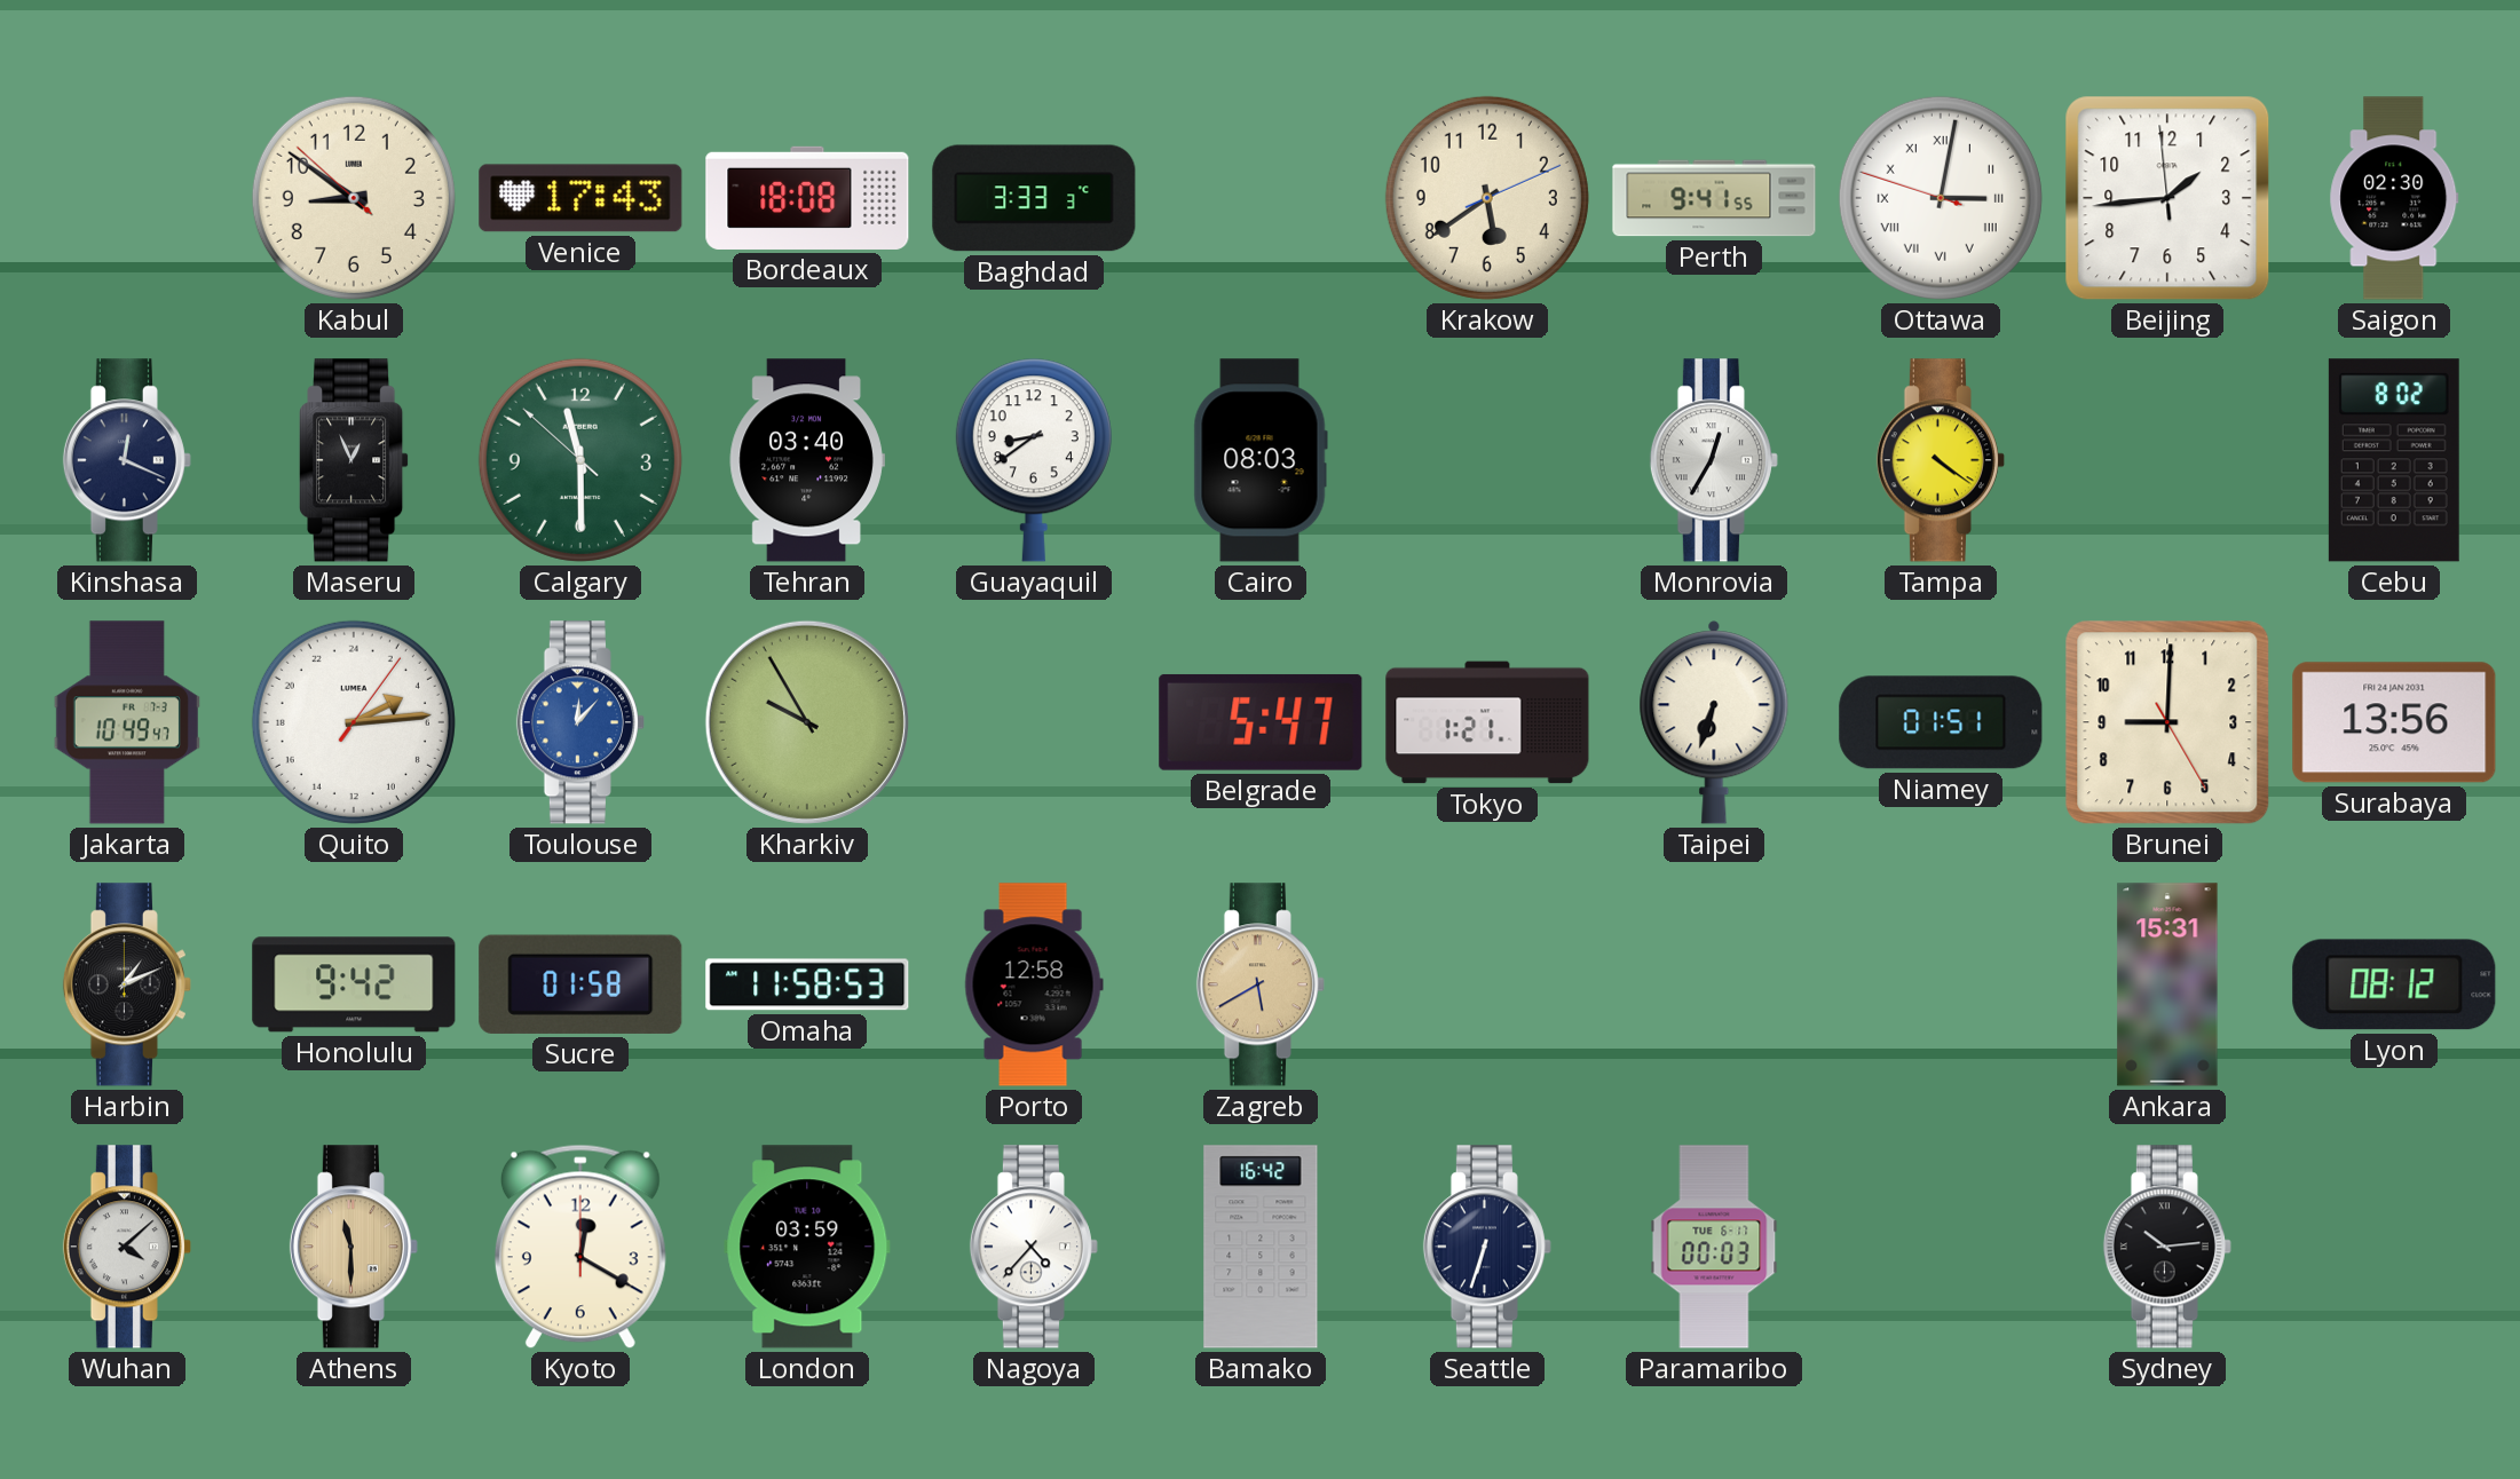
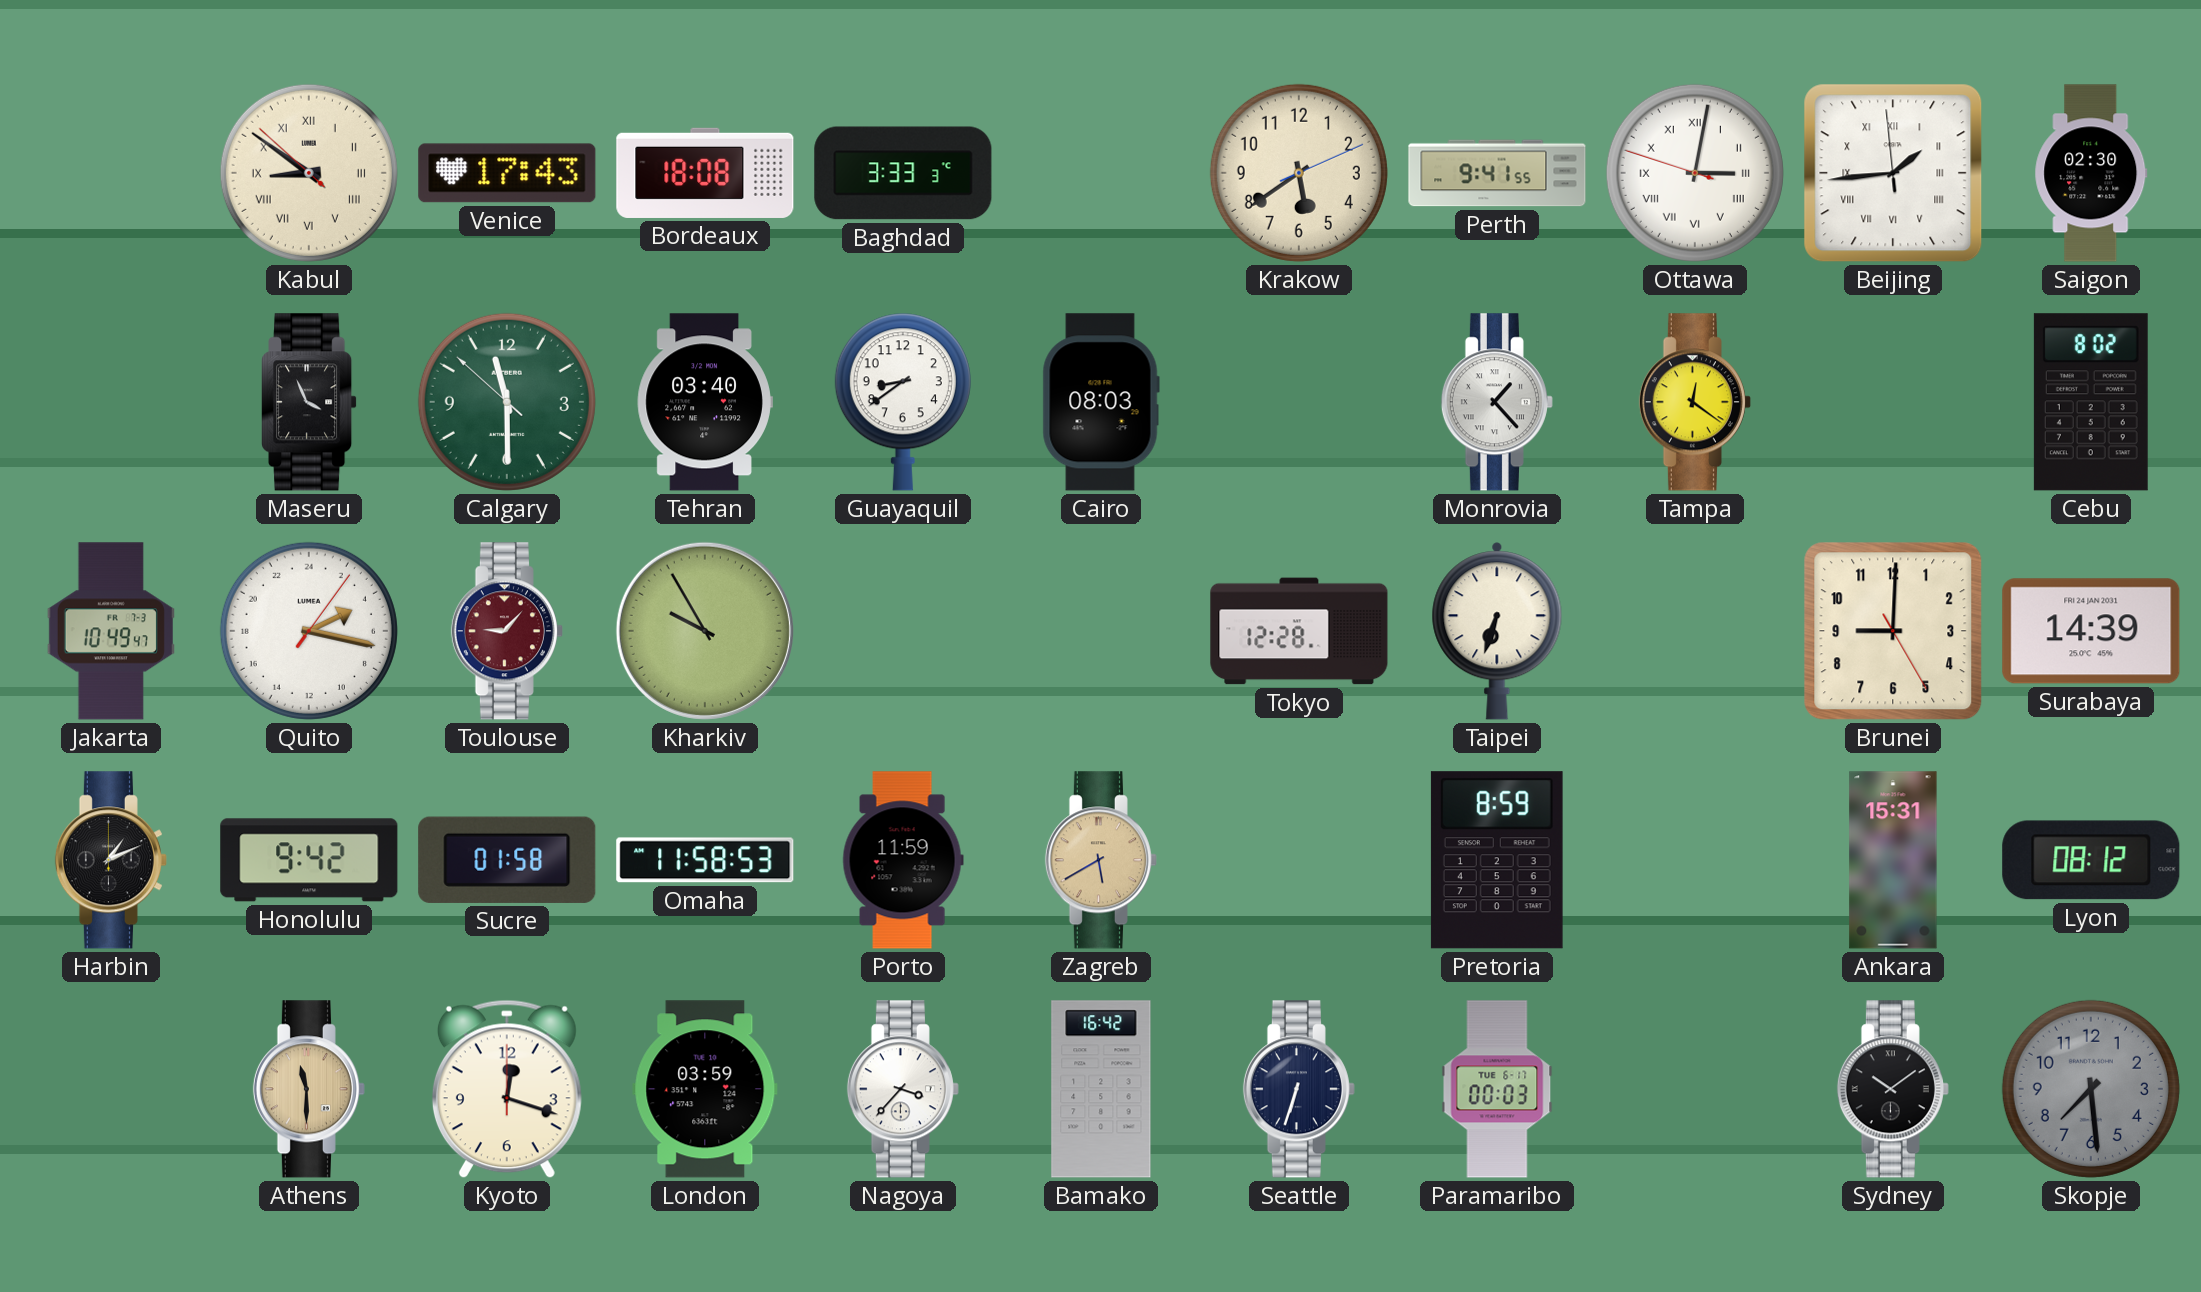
Kabul numerals: Arabic -> Roman (309, 173)
Beijing numerals: Arabic -> Roman (1893, 173)
Kinshasa: 12:19 -> none (127, 460)
Maseru: 12:56 -> 3:56 (309, 402)
Monrovia: 12:35 -> 1:23 (1497, 402)
Tampa: 4:21 -> 12:21 (1695, 402)
Quito: 4:14 -> 4:17 (309, 631)
Toulouse: 12:07 -> 9:07 (507, 631)
Toulouse dial: blue -> burgundy (507, 631)
Belgrade: 5:47 -> none (1261, 722)
Tokyo: 1:21 -> 12:28 (1299, 631)
Niamey: 01:51 -> none (1941, 722)
Surabaya: 13:56 -> 14:39 (2091, 631)
Porto: 12:58 -> 11:59 (903, 860)
Pretoria: none -> 8:59 (1497, 860)
Wuhan: 4:08 -> none (127, 1247)
Kyoto: 12:20 -> 12:18 (507, 1089)
Nagoya: 4:37 -> 3:37 (903, 1089)
Sydney: 10:14 -> 10:09 (1893, 1089)
Skopje: none -> 7:29 (2091, 1089)
